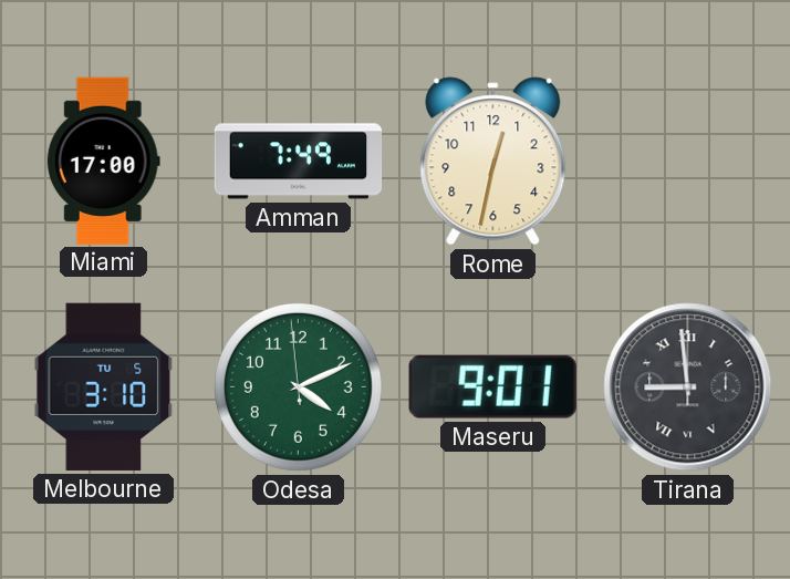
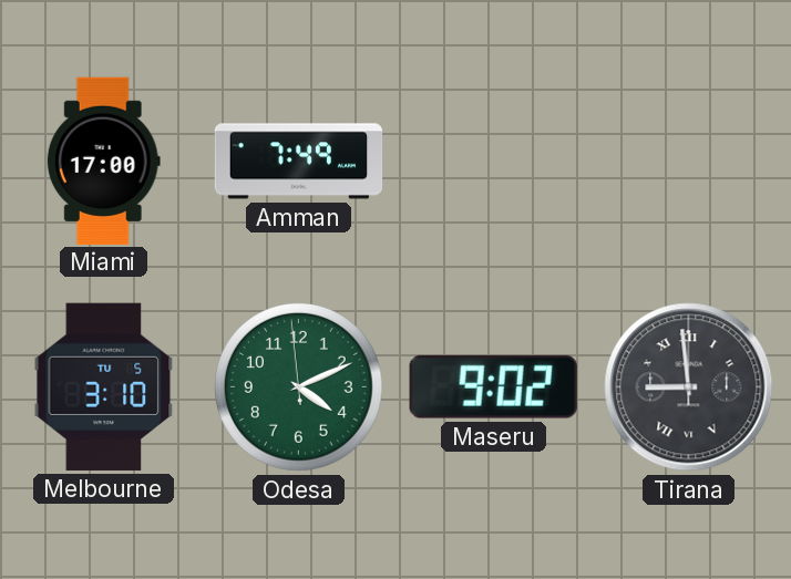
Rome: 12:32 -> none (493, 162)
Maseru: 9:01 -> 9:02 (493, 386)
